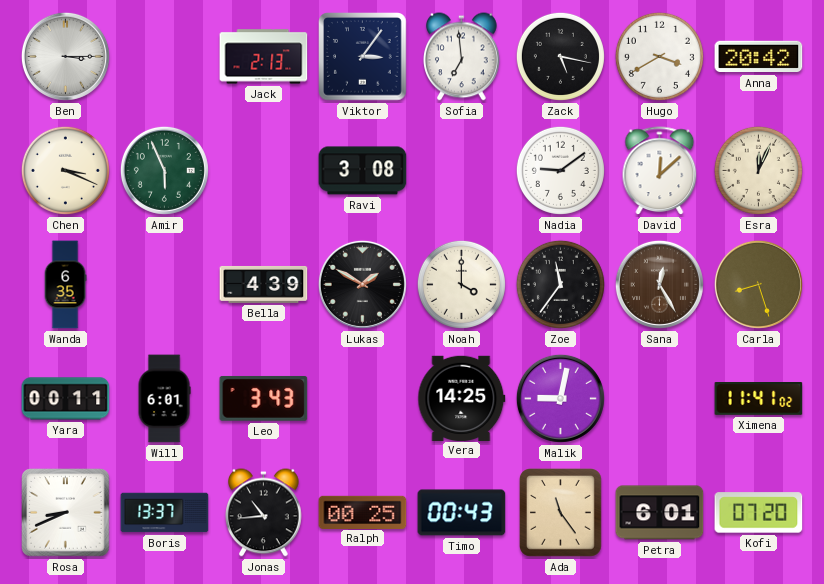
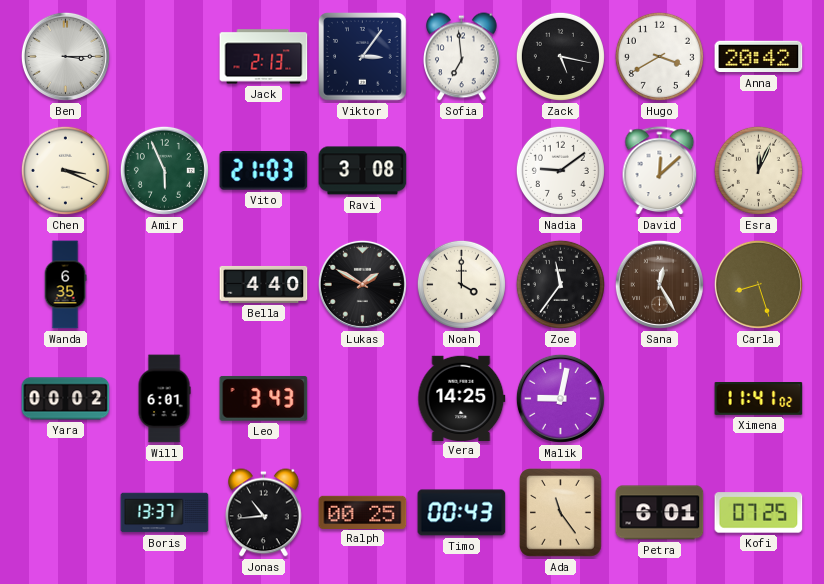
Vito: none -> 21:03 (264, 171)
Bella: 4:39 -> 4:40 (264, 284)
Yara: 00:11 -> 00:02 (66, 399)
Rosa: 8:41 -> none (66, 513)
Kofi: 07:20 -> 07:25 (759, 513)
